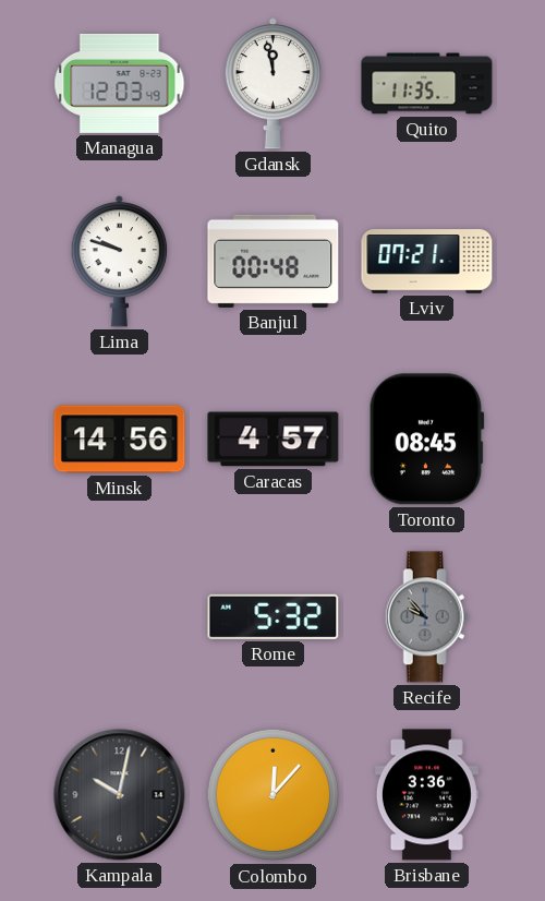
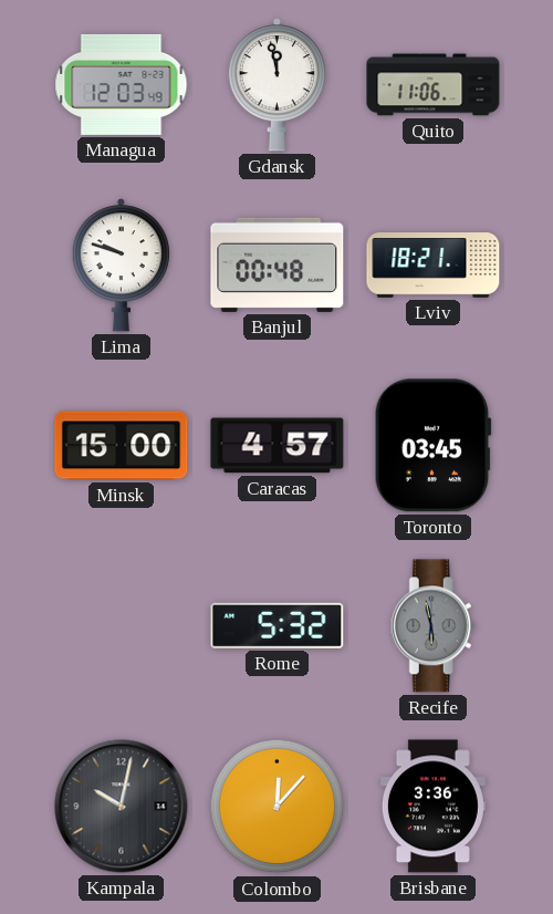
Quito: 11:35 -> 11:06 (434, 85)
Lviv: 07:21 -> 18:21 (434, 266)
Minsk: 14:56 -> 15:00 (122, 446)
Toronto: 08:45 -> 03:45 (432, 446)
Recife: 9:53 -> 5:58 (432, 626)
